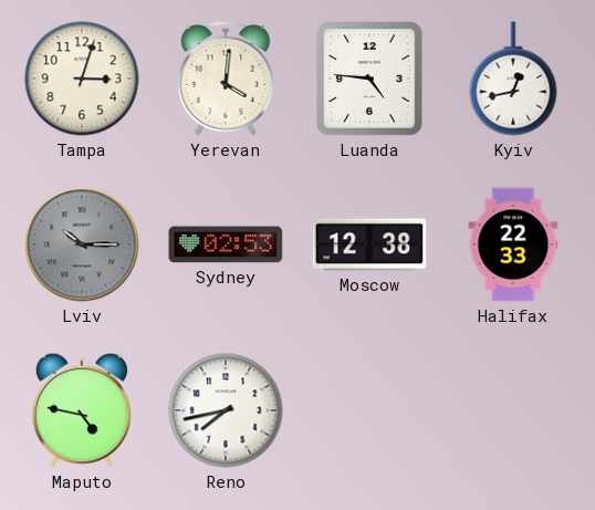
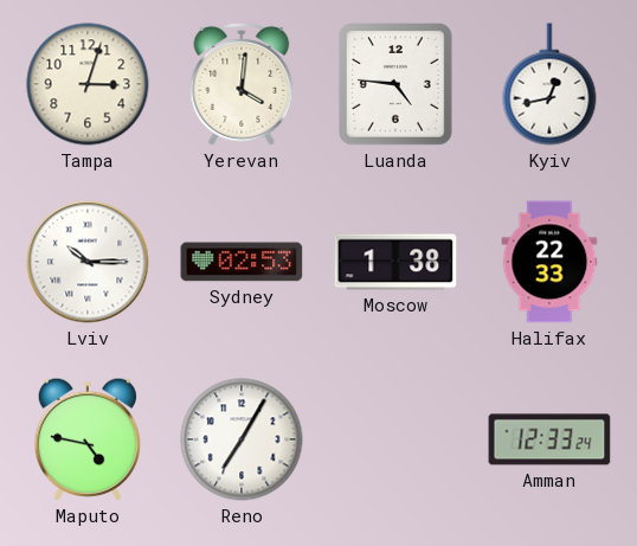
Lviv dial: grey -> white (88, 262)
Moscow: 12:38 -> 1:38 (395, 262)
Reno: 7:43 -> 7:05 (242, 439)
Amman: none -> 12:33 (549, 439)
